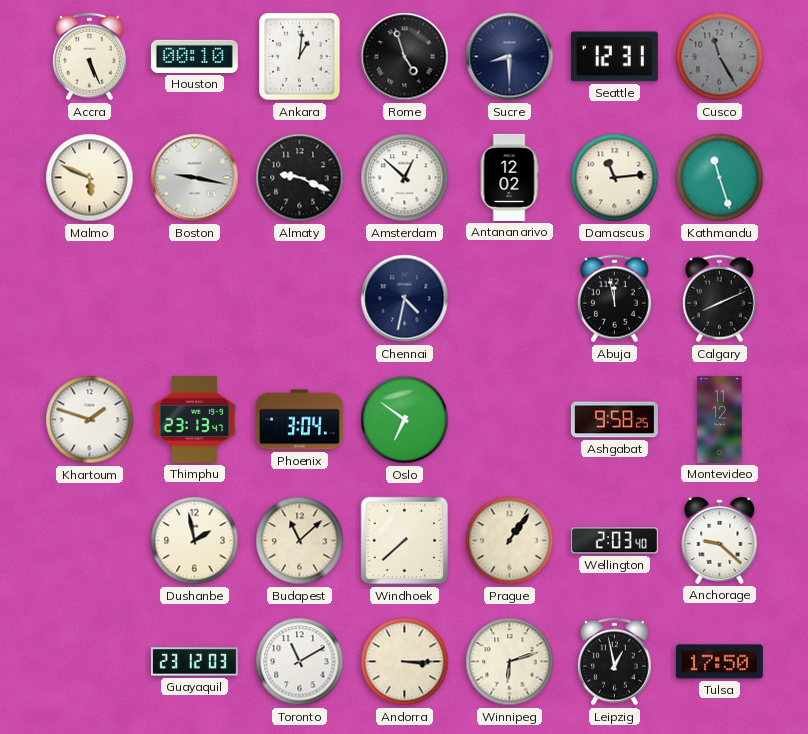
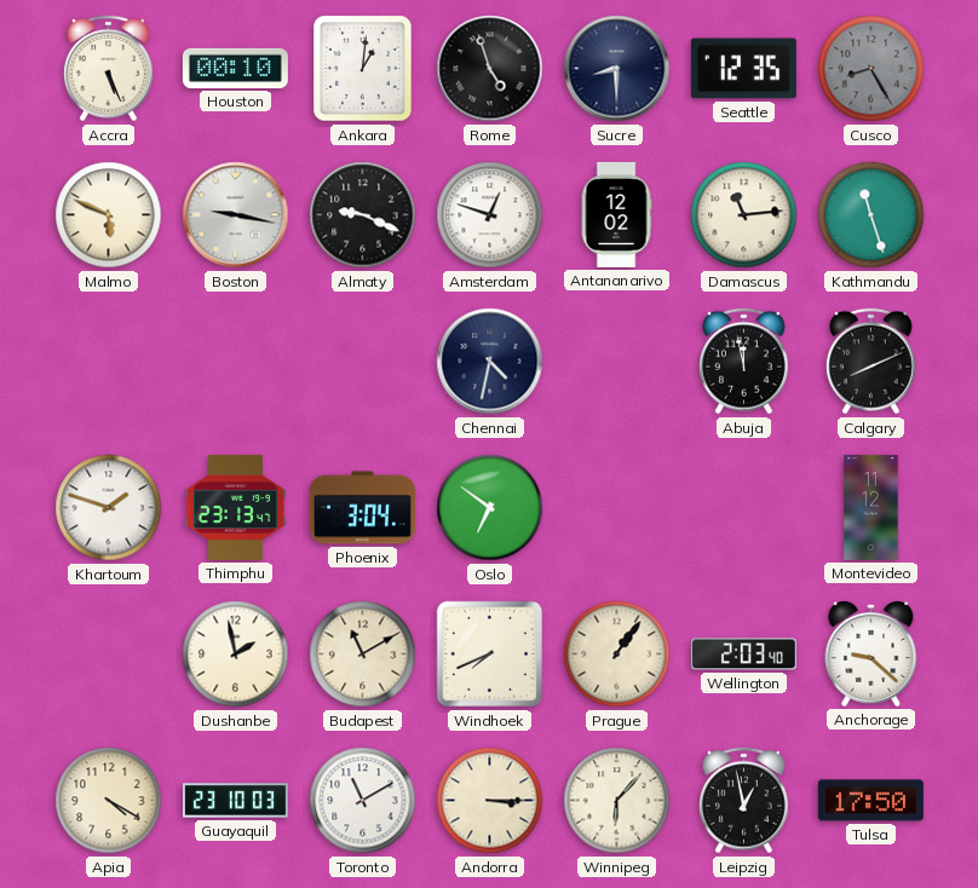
Seattle: 12:31 -> 12:35 (743, 69)
Cusco: 11:25 -> 8:25 (871, 69)
Amsterdam: 12:52 -> 12:48 (490, 215)
Ashgabat: 9:58 -> none (614, 420)
Budapest: 11:08 -> 11:10 (363, 655)
Windhoek: 7:38 -> 7:41 (490, 655)
Apia: none -> 4:20 (109, 801)
Guayaquil: 23:12 -> 23:10 (235, 801)
Winnipeg: 6:12 -> 6:07 (617, 801)
